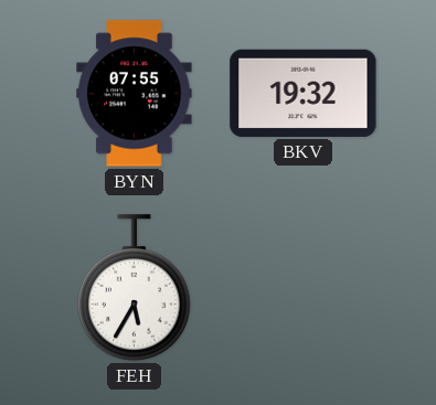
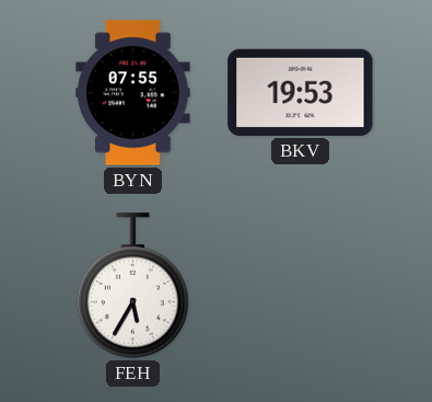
BKV: 19:32 -> 19:53 (301, 92)
